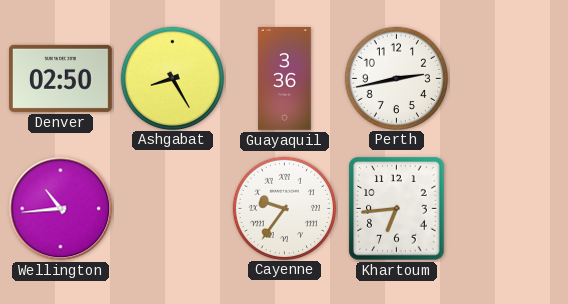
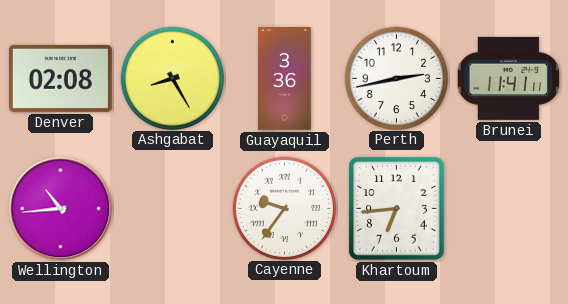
Denver: 02:50 -> 02:08 (60, 78)
Brunei: none -> 11:41 (509, 78)
